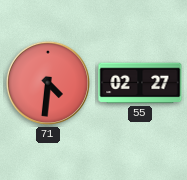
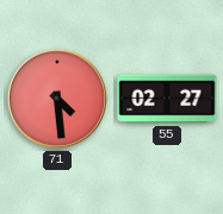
71: 4:31 -> 4:29 (57, 99)
